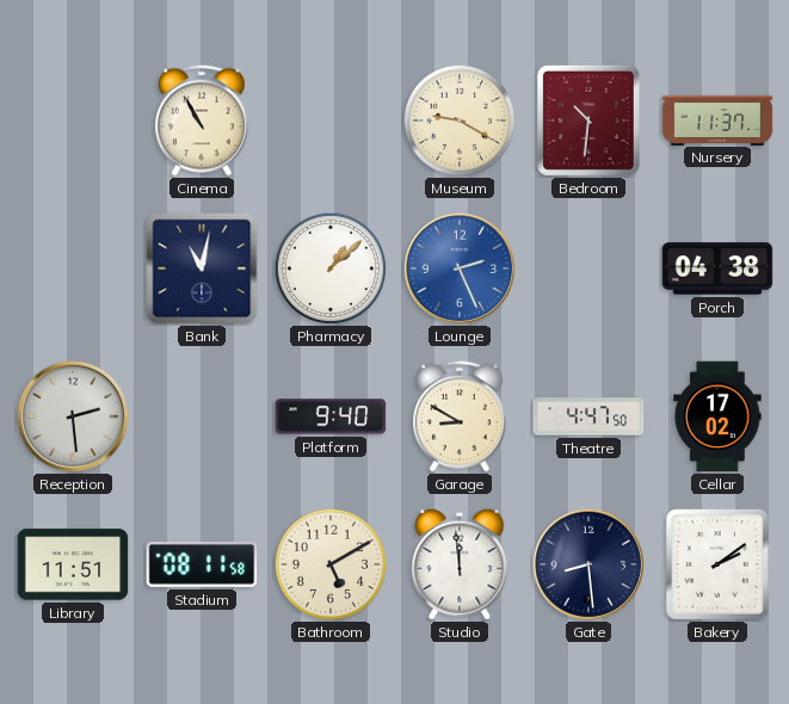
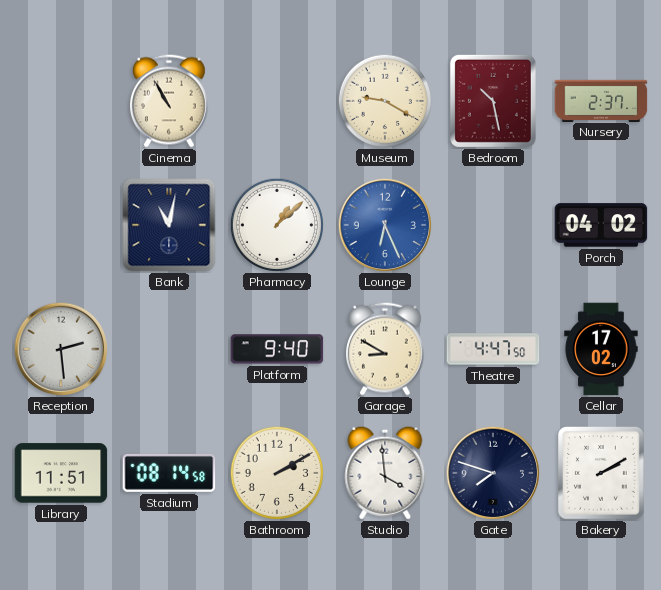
Bedroom: 10:31 -> 10:28 (493, 101)
Nursery: 11:37 -> 2:37 (601, 100)
Lounge: 2:26 -> 6:26 (385, 225)
Porch: 04:38 -> 04:02 (601, 225)
Stadium: 08:11 -> 08:14 (169, 473)
Bathroom: 5:10 -> 2:10 (277, 473)
Studio: 11:59 -> 3:59 (385, 473)
Gate: 8:29 -> 7:48 (493, 473)
Bakery: 2:09 -> 2:10 (602, 474)
